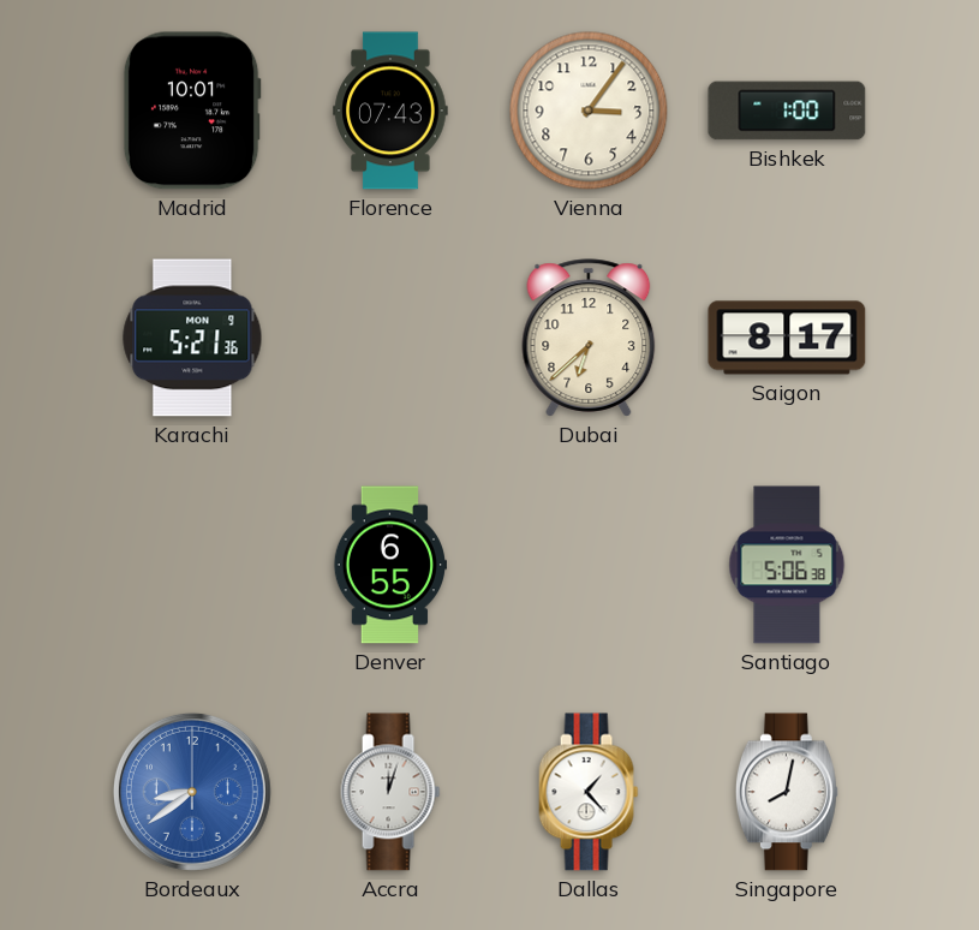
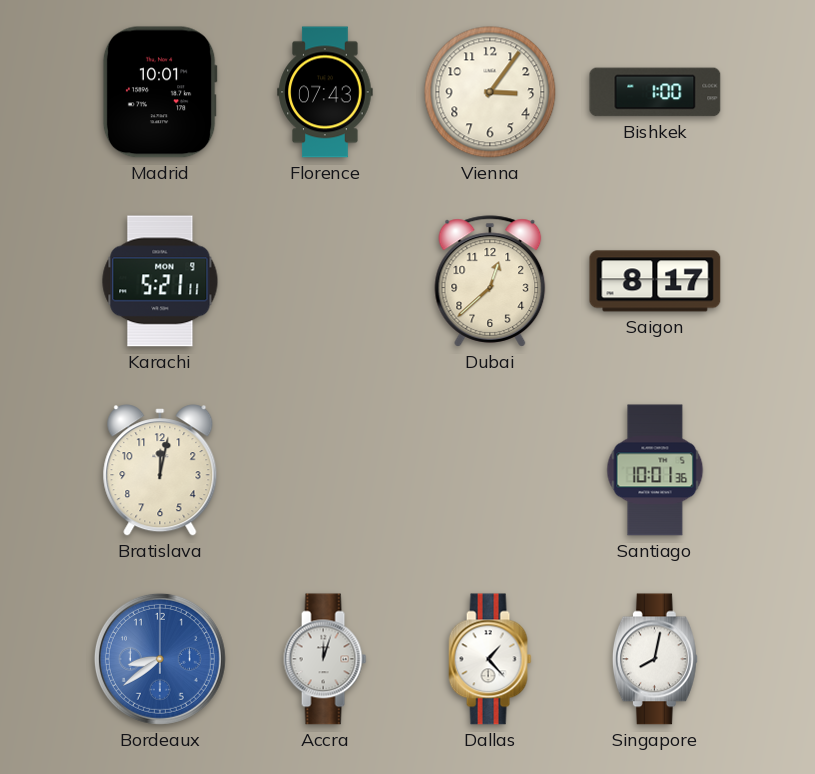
Karachi: 5:21:36 -> 5:21:11 (160, 281)
Dubai: 6:38 -> 12:38 (490, 281)
Bratislava: none -> 12:02 (160, 470)
Denver: 6:55 -> none (389, 565)
Santiago: 5:06 -> 10:01 (655, 470)
